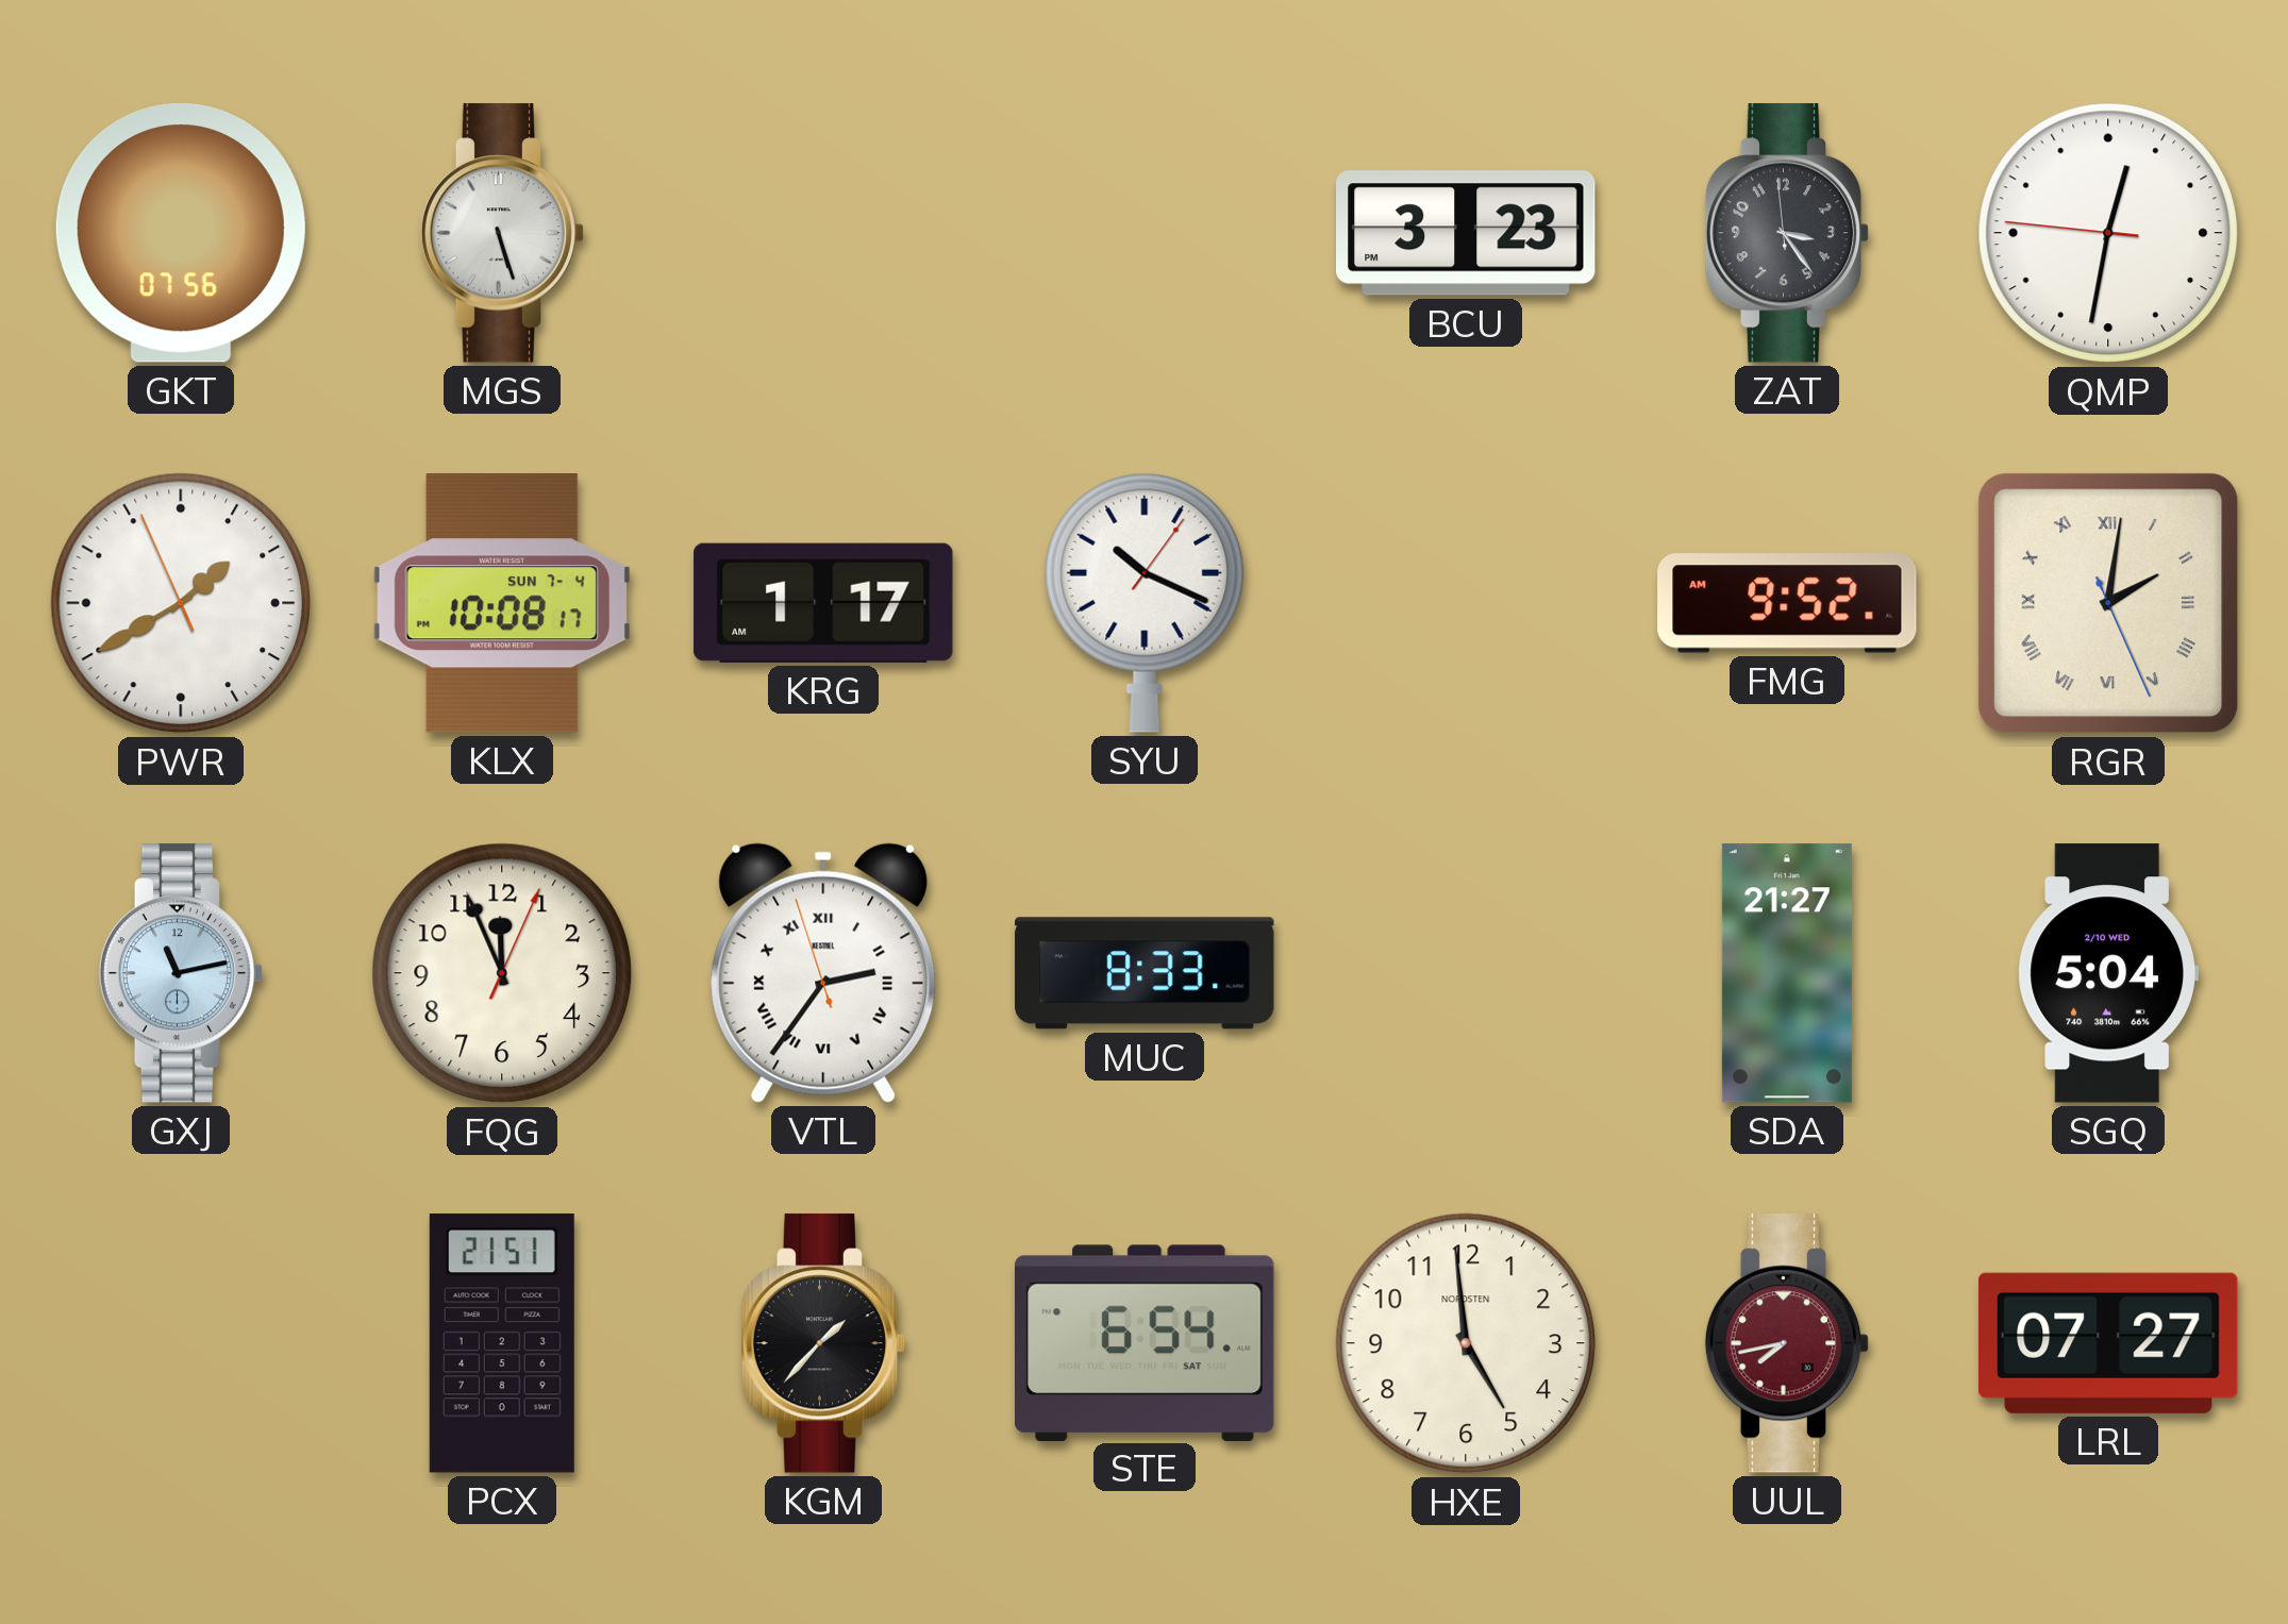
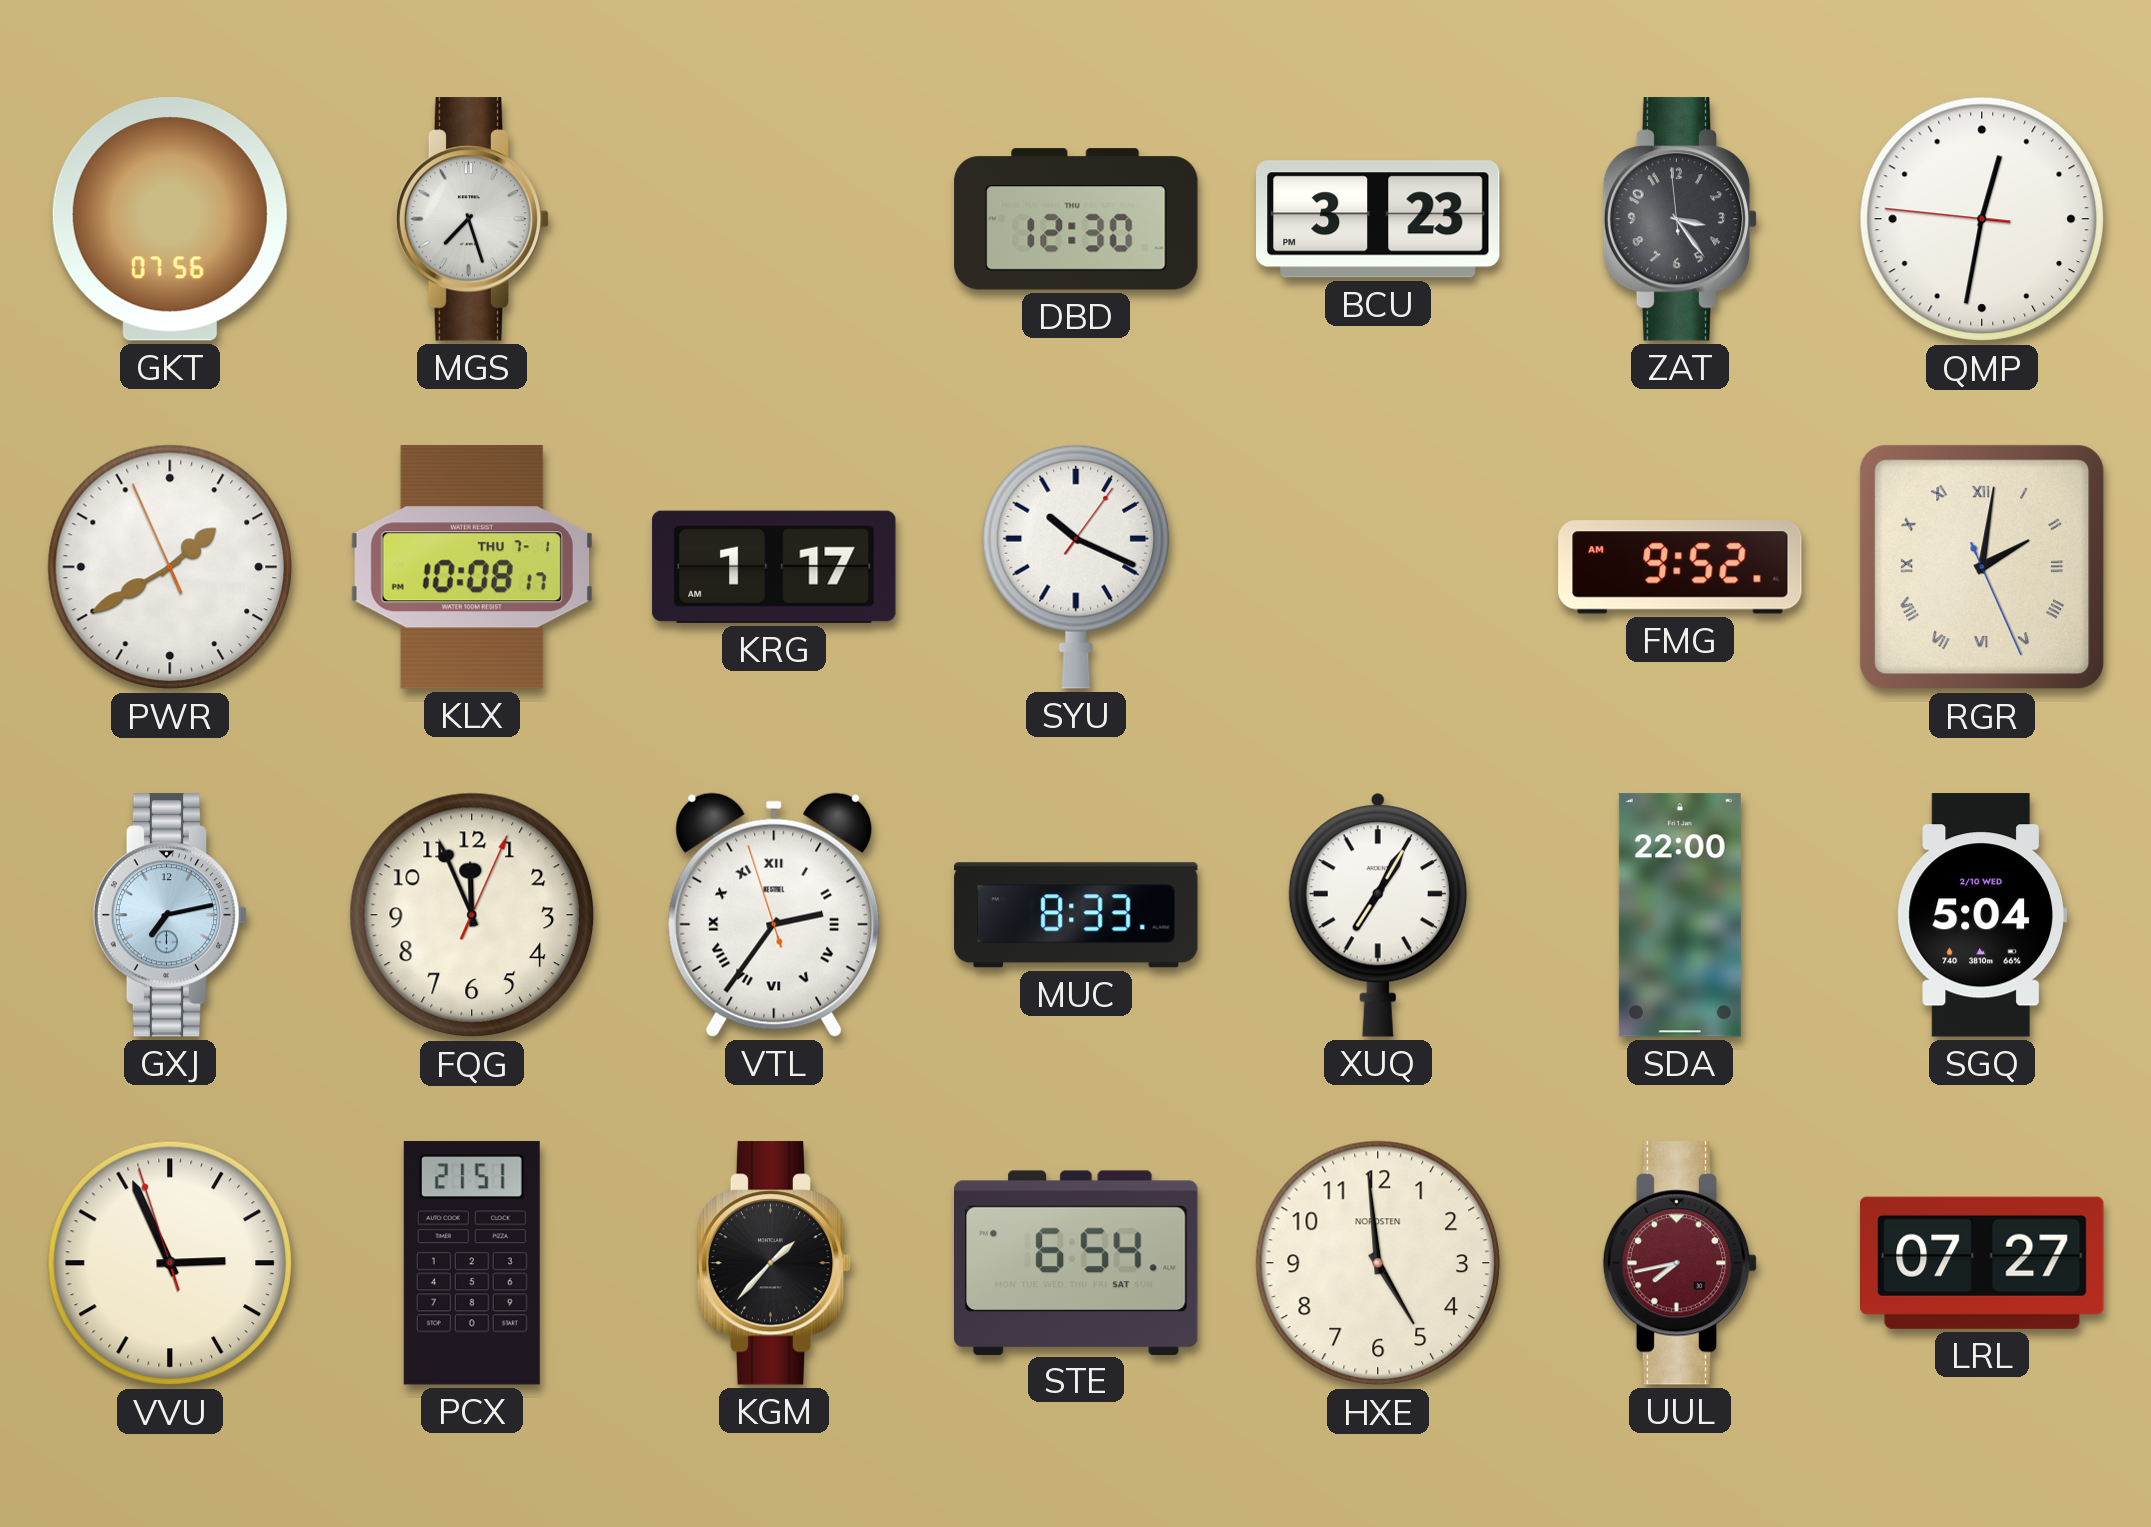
MGS: 5:27 -> 7:27 (472, 219)
DBD: none -> 12:30 (1076, 219)
KLX date: SUN 7-4 -> THU 7-1 (472, 567)
GXJ: 11:13 -> 7:13 (170, 915)
XUQ: none -> 7:05 (1378, 915)
SDA: 21:27 -> 22:00 (1680, 915)
VVU: none -> 2:55 (170, 1263)
